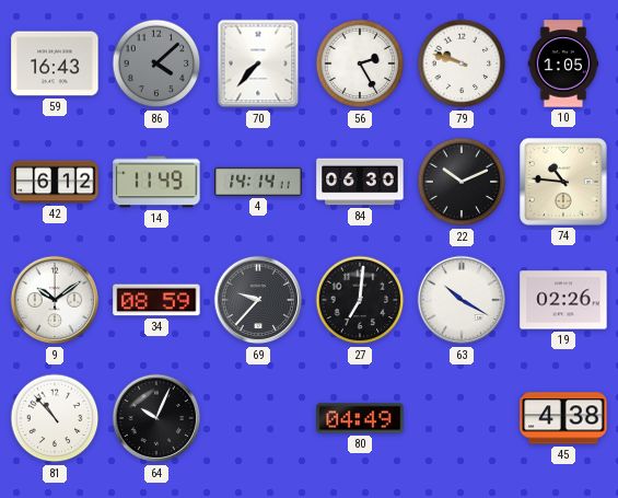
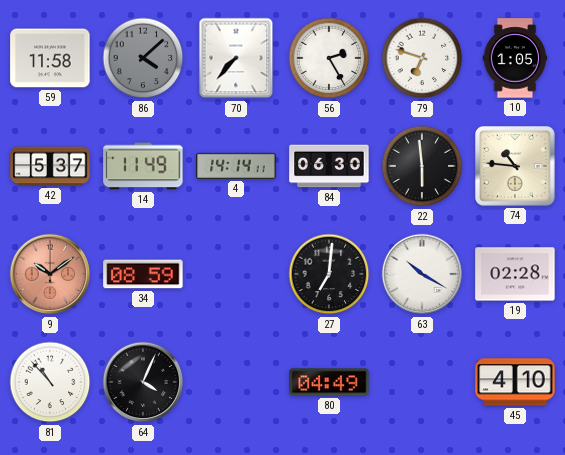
59: 16:43 -> 11:58 (50, 58)
79: 9:48 -> 6:48 (422, 58)
42: 6:12 -> 5:37 (50, 166)
22: 10:11 -> 5:59 (422, 166)
9 dial: white -> salmon (50, 274)
69: 9:37 -> none (258, 300)
19: 02:26 -> 02:28 (515, 274)
64: 10:04 -> 4:04 (143, 382)
45: 4:38 -> 4:10 (515, 382)
